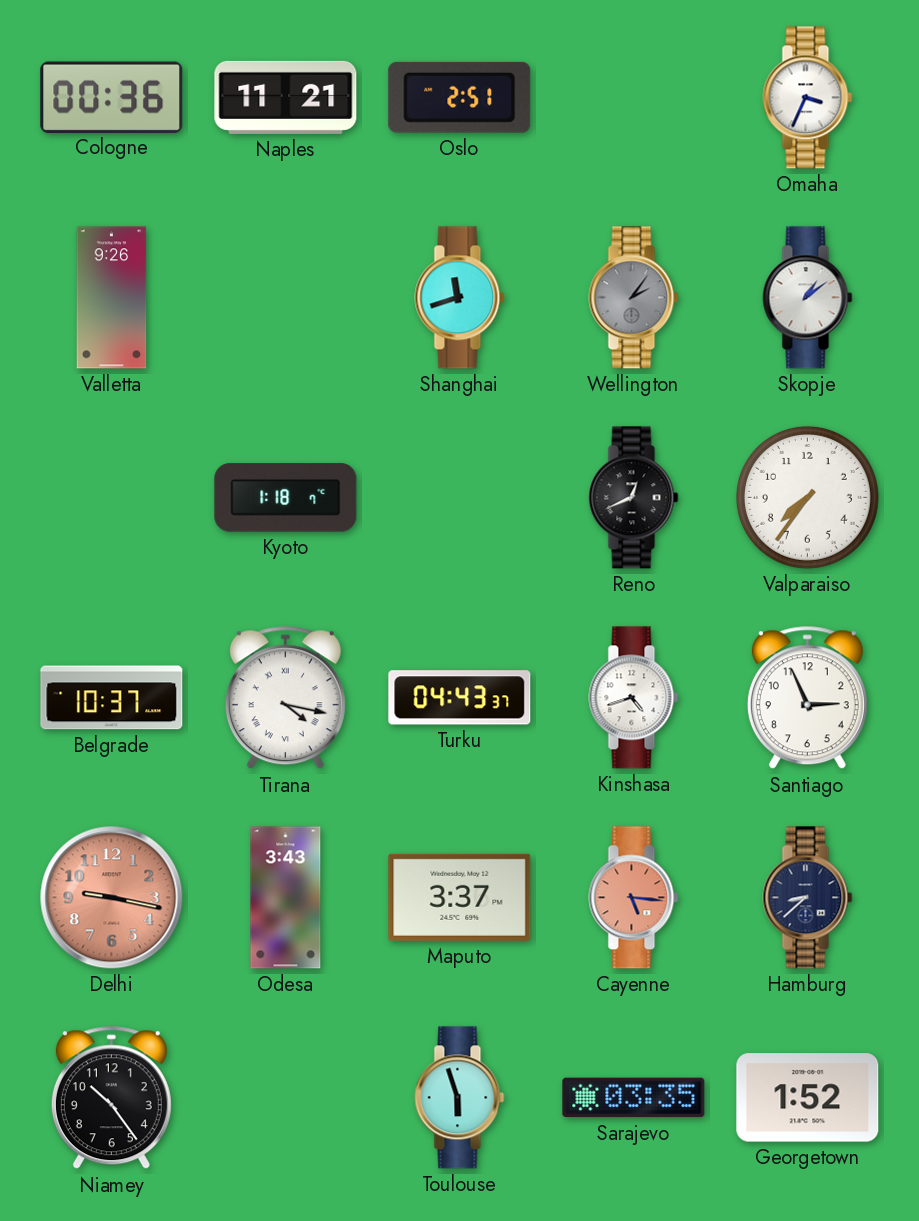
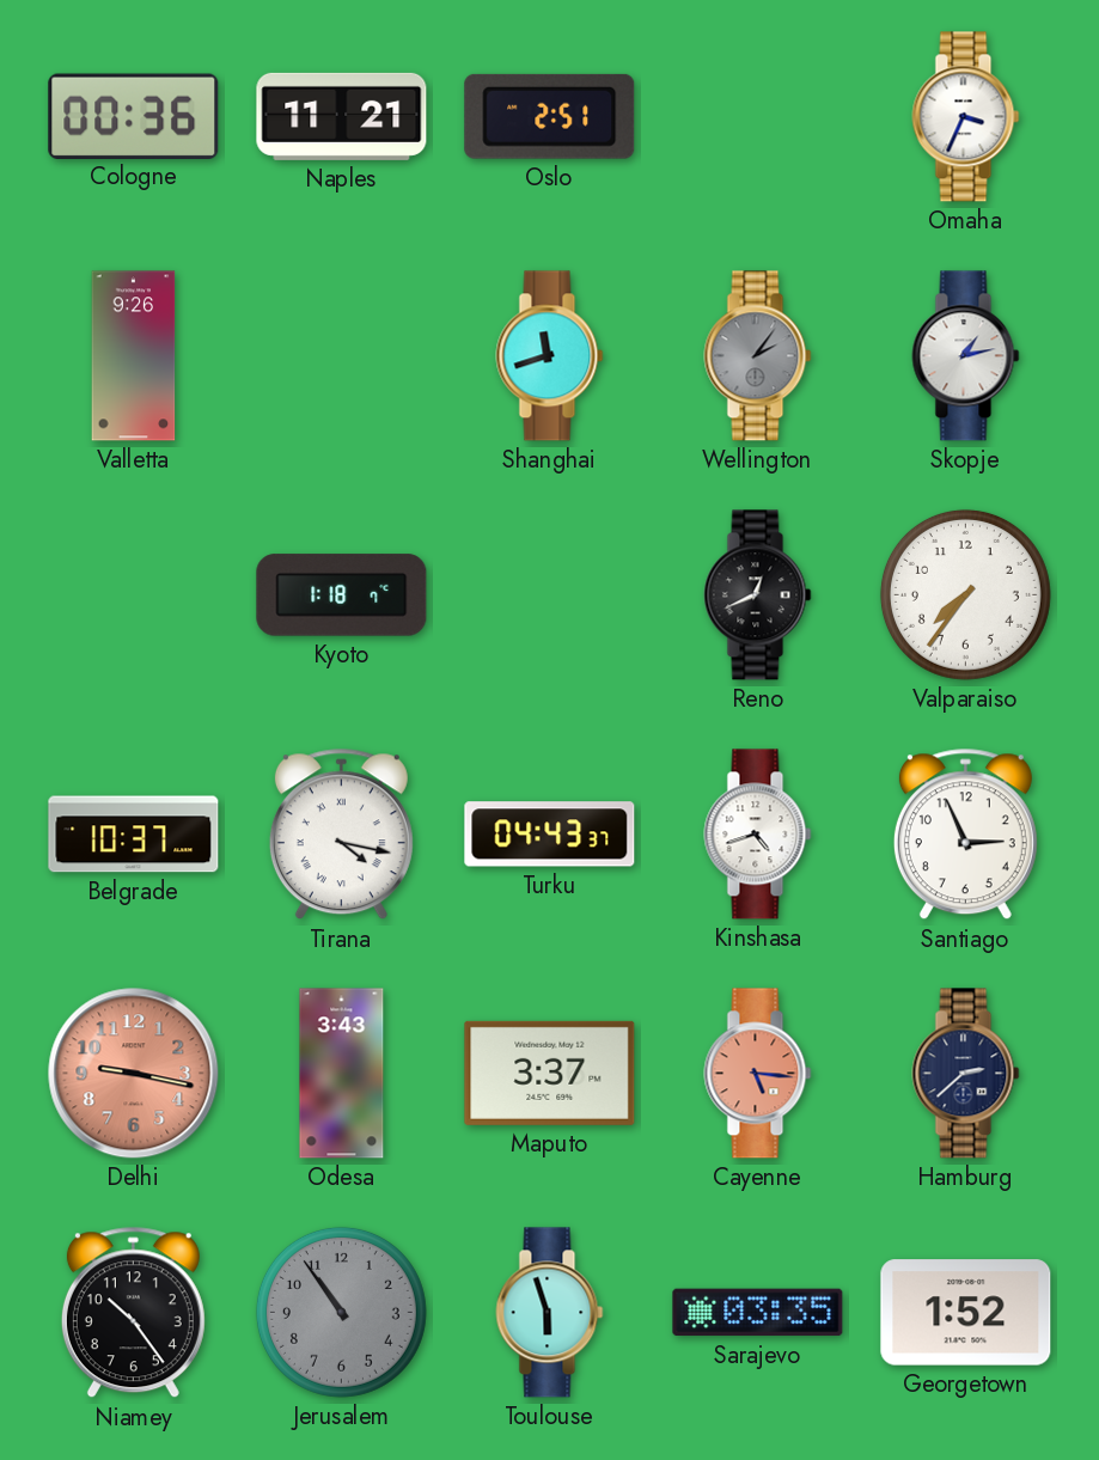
Skopje: 1:09 -> 1:13 (966, 356)
Hamburg: 8:38 -> 2:38 (966, 1074)
Jerusalem: none -> 10:54 (341, 1312)
